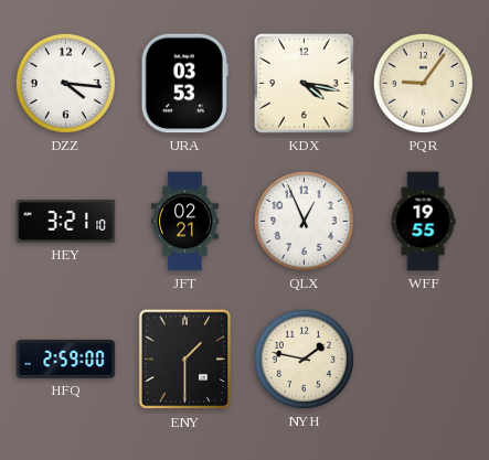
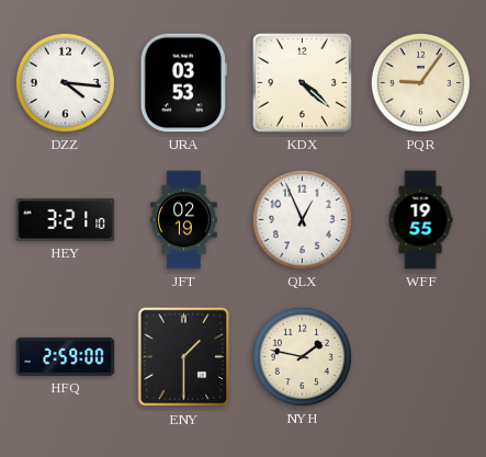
KDX: 4:17 -> 4:22 (303, 83)
JFT: 02:21 -> 02:19 (183, 220)
